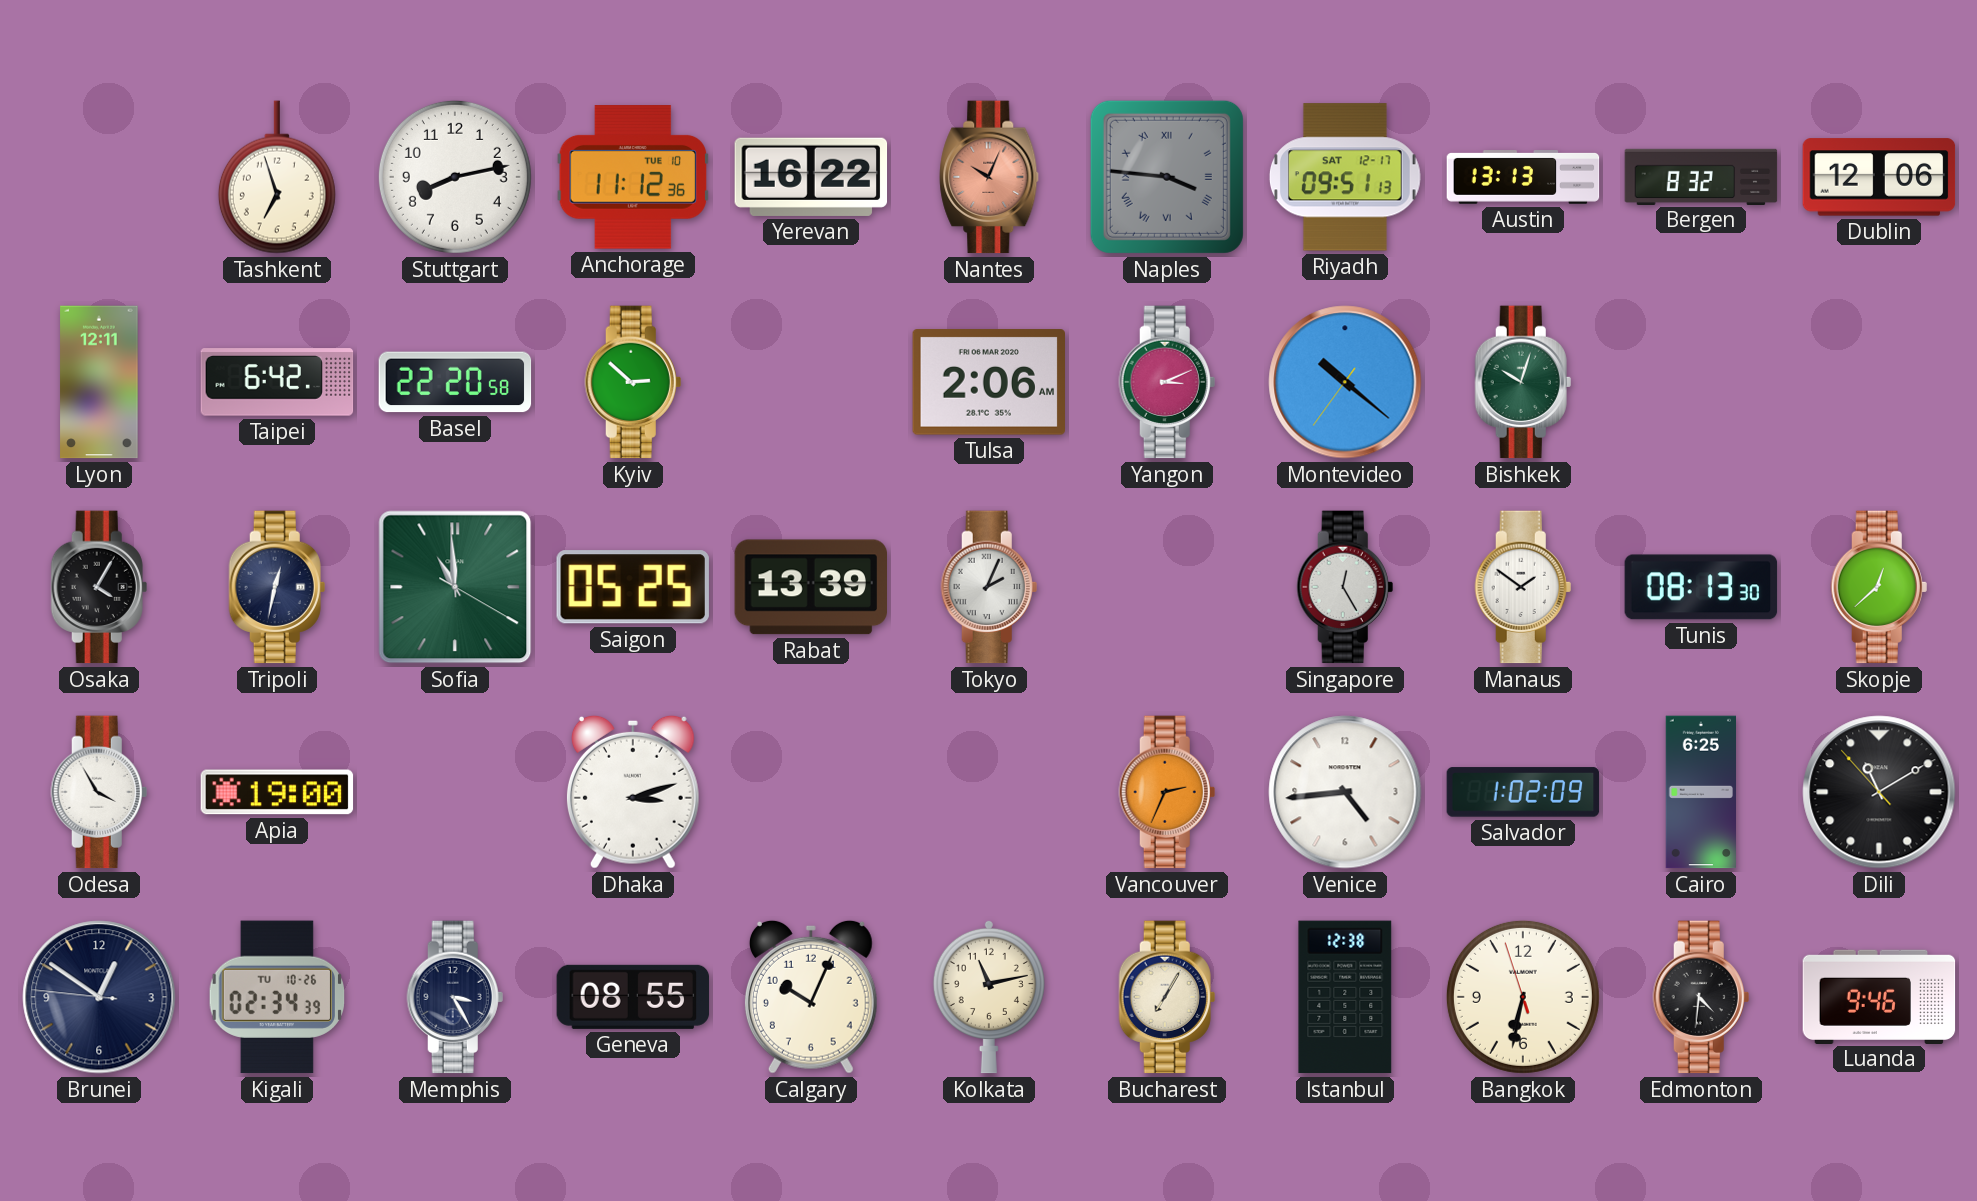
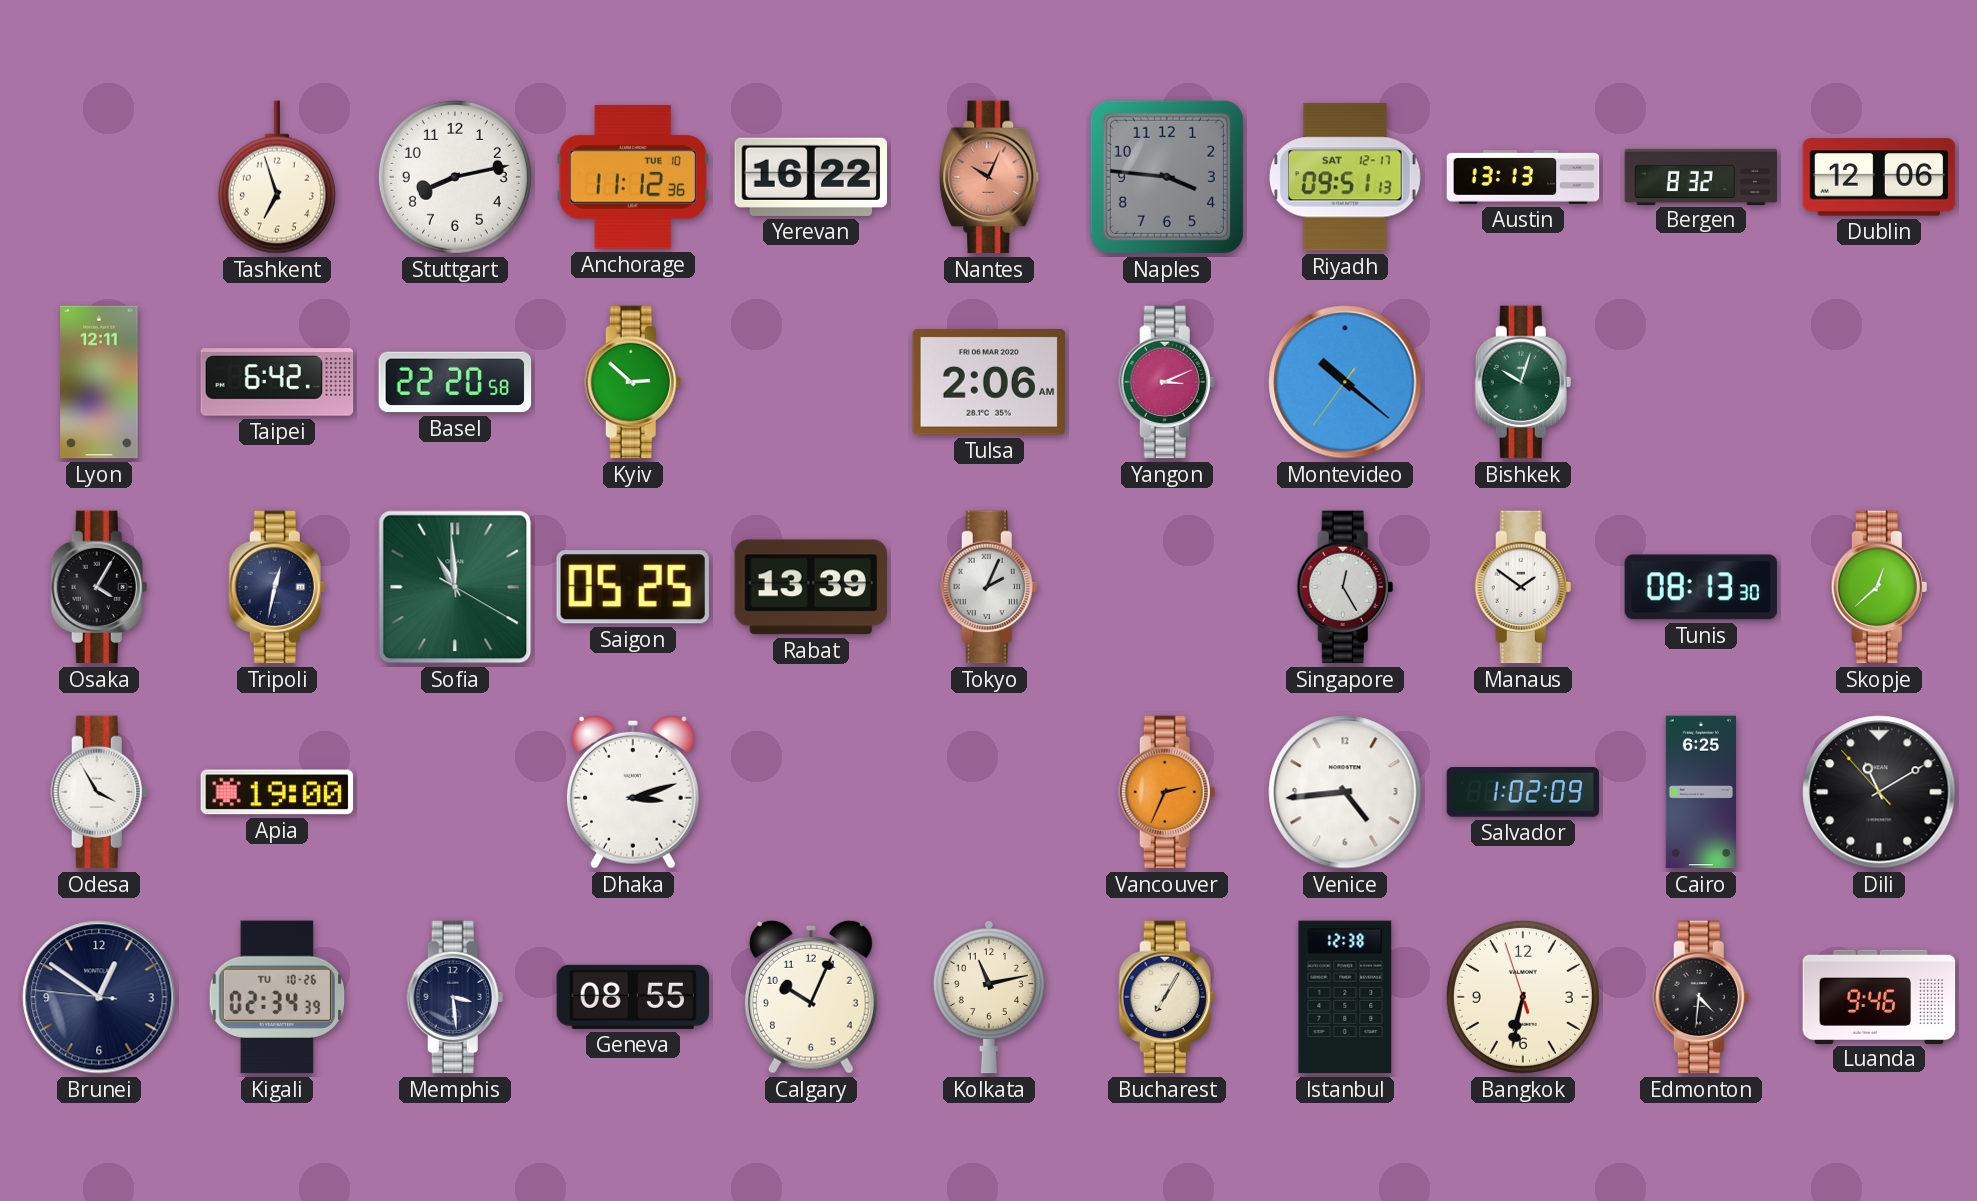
Naples numerals: Roman -> Arabic (1167, 177)
Memphis: 3:25 -> 3:29 (455, 997)
